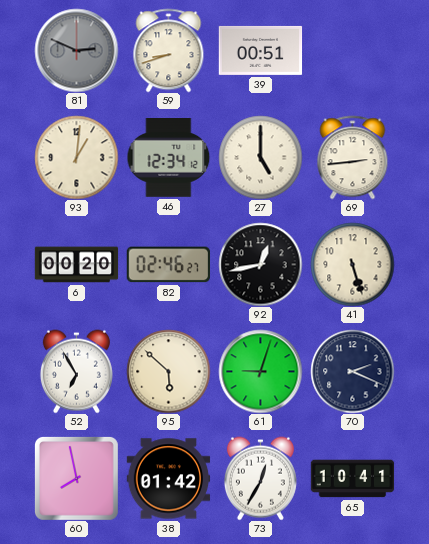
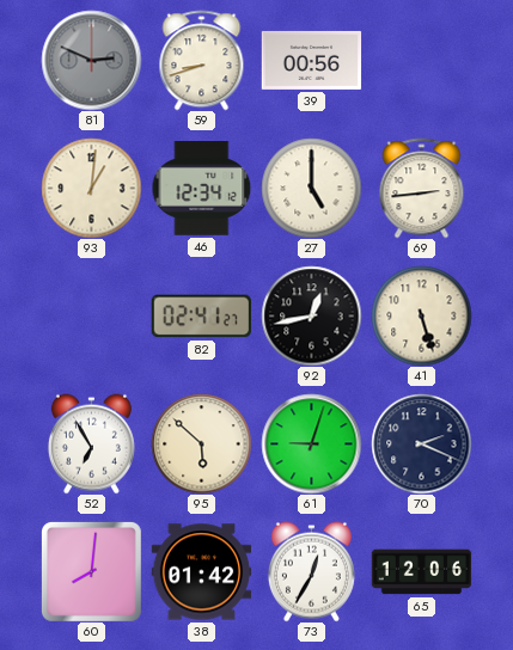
39: 00:51 -> 00:56 (311, 60)
6: 00:20 -> none (76, 265)
82: 02:46 -> 02:41 (201, 317)
60: 7:58 -> 8:01 (92, 572)
65: 10:41 -> 12:06 (421, 572)
